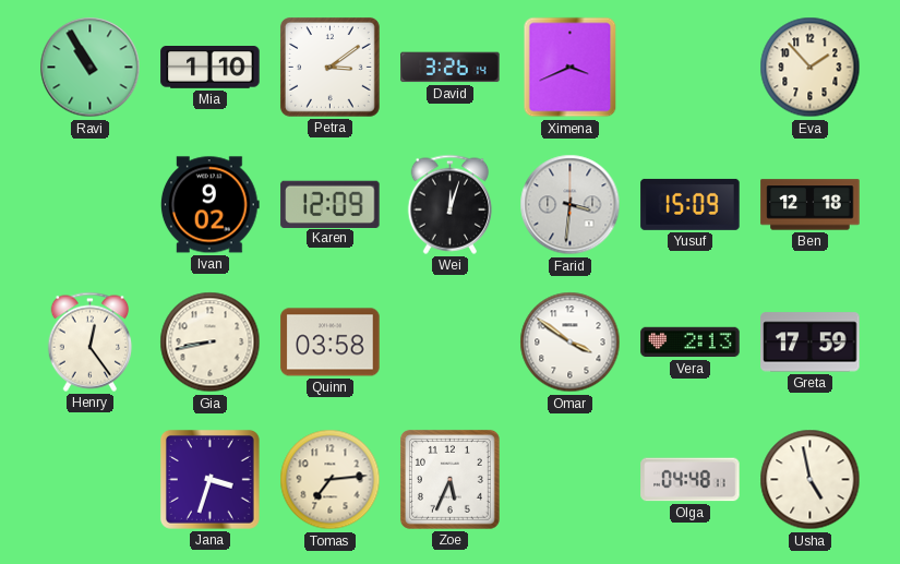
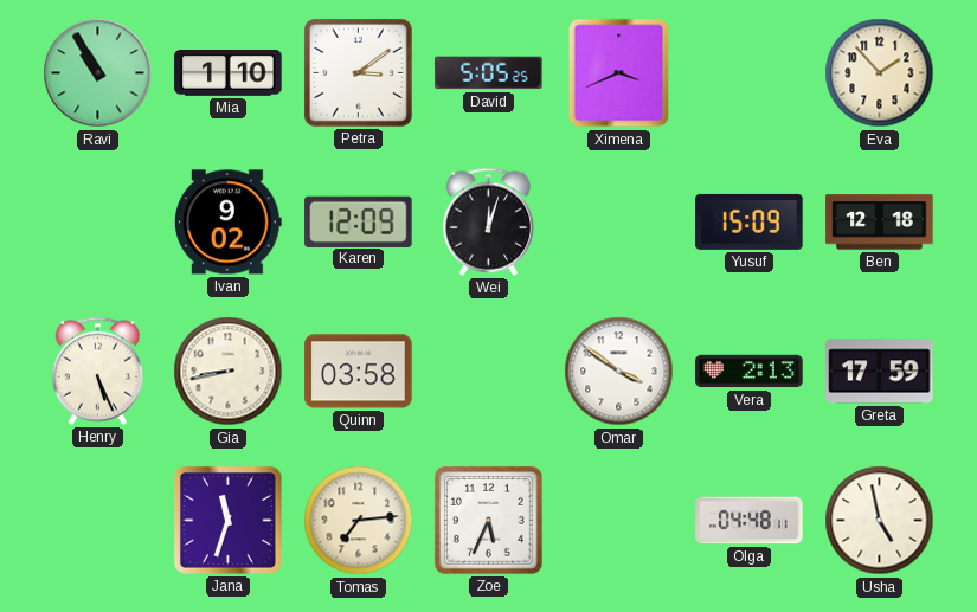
David: 3:26 -> 5:05 (489, 73)
Farid: 3:31 -> none (571, 205)
Henry: 12:24 -> 5:26 (98, 371)
Jana: 3:33 -> 11:33 (229, 521)
